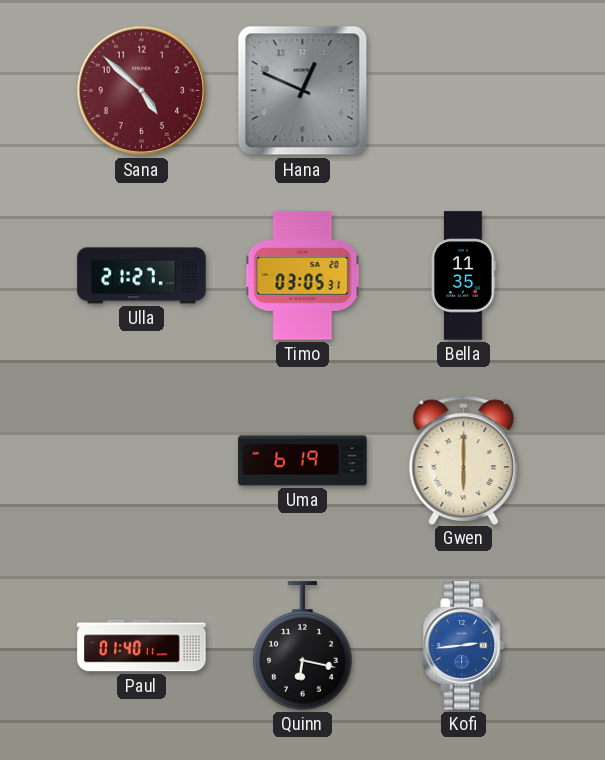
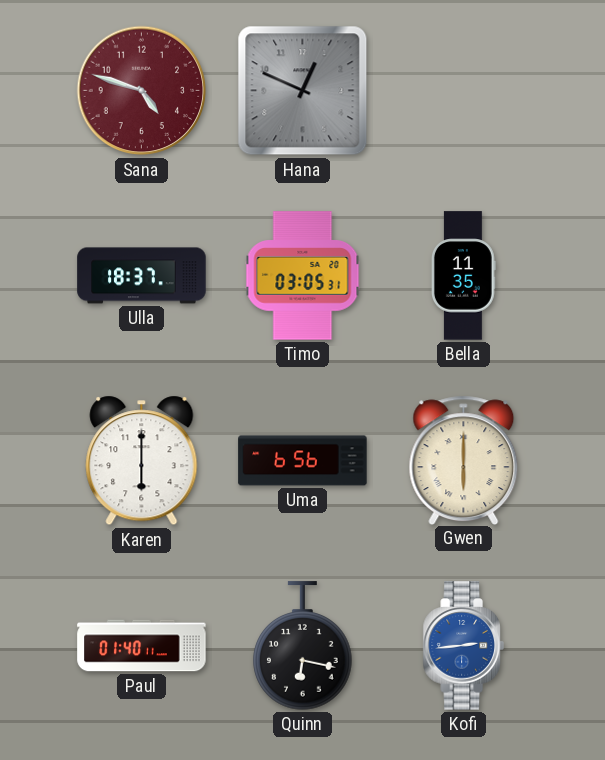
Sana: 4:52 -> 4:48 (142, 91)
Ulla: 21:27 -> 18:37 (142, 276)
Karen: none -> 6:00 (142, 461)
Uma: 6:19 -> 6:56 (303, 461)
